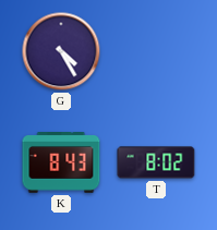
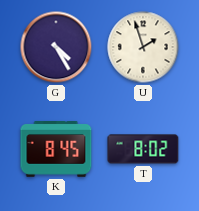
U: none -> 1:57 (143, 47)
K: 8:43 -> 8:45 (56, 150)
